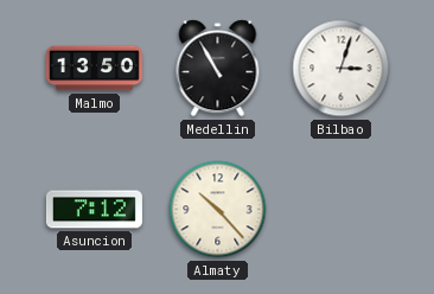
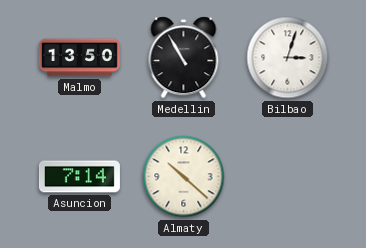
Asuncion: 7:12 -> 7:14 (79, 177)
Almaty: 10:23 -> 10:22 (184, 177)
